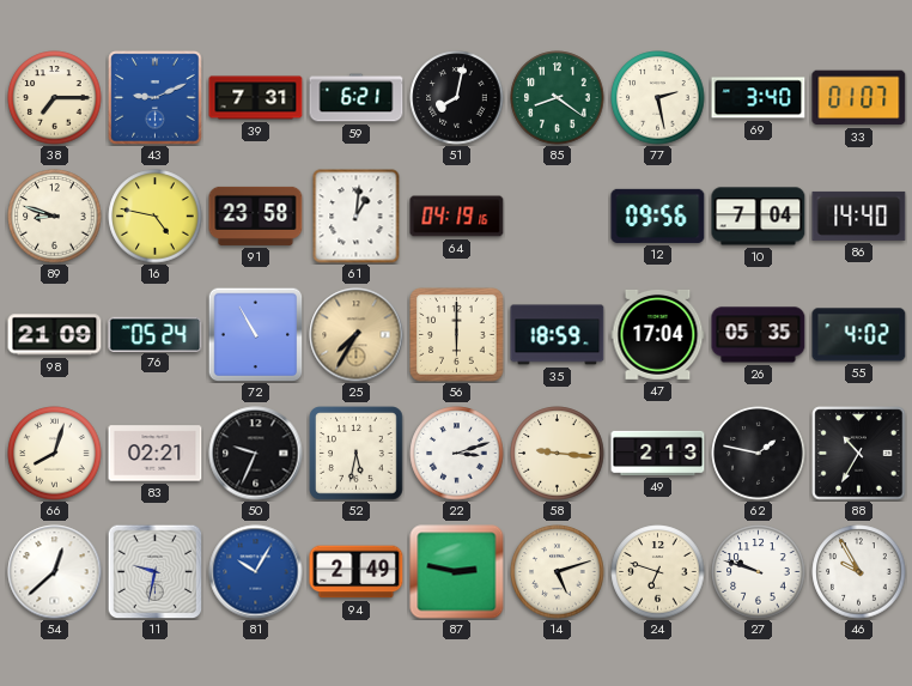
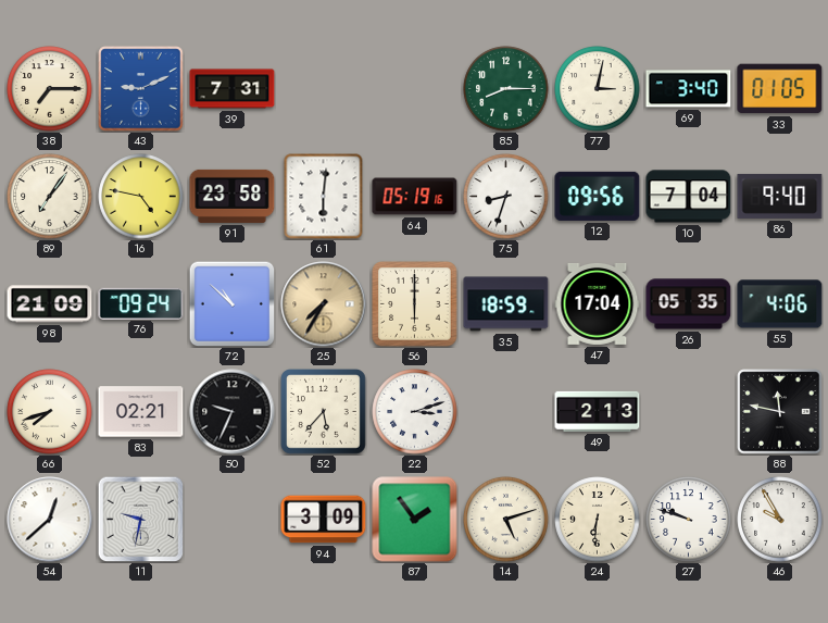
59: 6:21 -> none (357, 98)
51: 8:02 -> none (457, 98)
85: 8:21 -> 8:15 (506, 89)
77: 2:28 -> 3:02 (598, 89)
33: 01:07 -> 01:05 (780, 89)
89: 8:48 -> 7:06 (50, 197)
61: 1:01 -> 6:01 (324, 197)
64: 04:19 -> 05:19 (415, 197)
75: none -> 8:33 (506, 197)
86: 14:40 -> 9:40 (780, 196)
76: 05:24 -> 09:24 (141, 303)
72: 10:55 -> 10:52 (231, 303)
55: 4:02 -> 4:06 (780, 304)
66: 8:03 -> 7:42 (50, 412)
52: 5:32 -> 5:37 (324, 412)
58: 9:16 -> none (558, 454)
62: 1:47 -> none (759, 454)
88: 10:35 -> 11:47 (780, 412)
81: 10:05 -> none (256, 572)
94: 2:49 -> 3:09 (324, 520)
87: 2:47 -> 1:54 (415, 520)
24: 6:48 -> 6:31 (598, 520)
